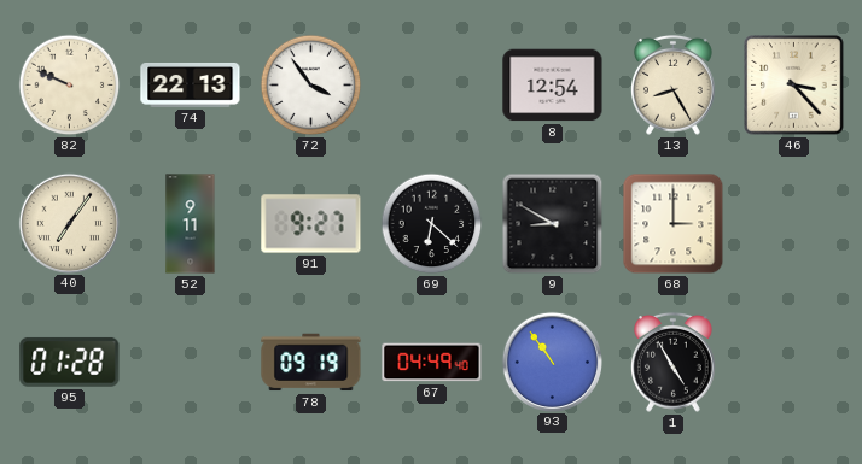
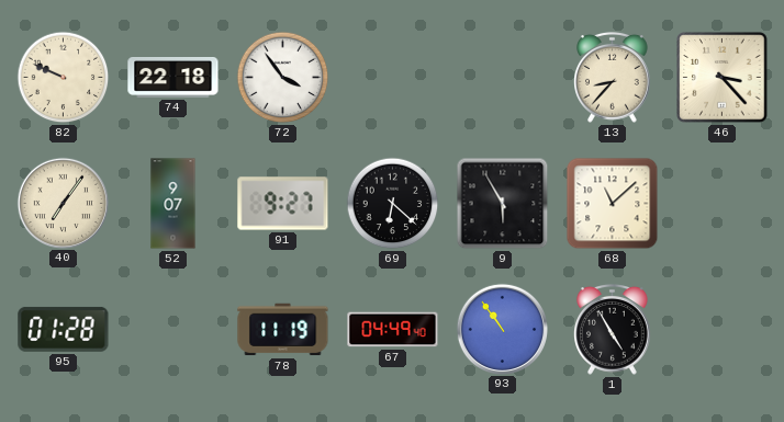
74: 22:13 -> 22:18 (173, 78)
8: 12:54 -> none (553, 86)
13: 8:25 -> 8:37 (613, 77)
52: 9:11 -> 9:07 (173, 204)
9: 8:50 -> 5:55 (503, 204)
68: 3:00 -> 11:08 (613, 204)
78: 09:19 -> 11:19 (283, 330)
